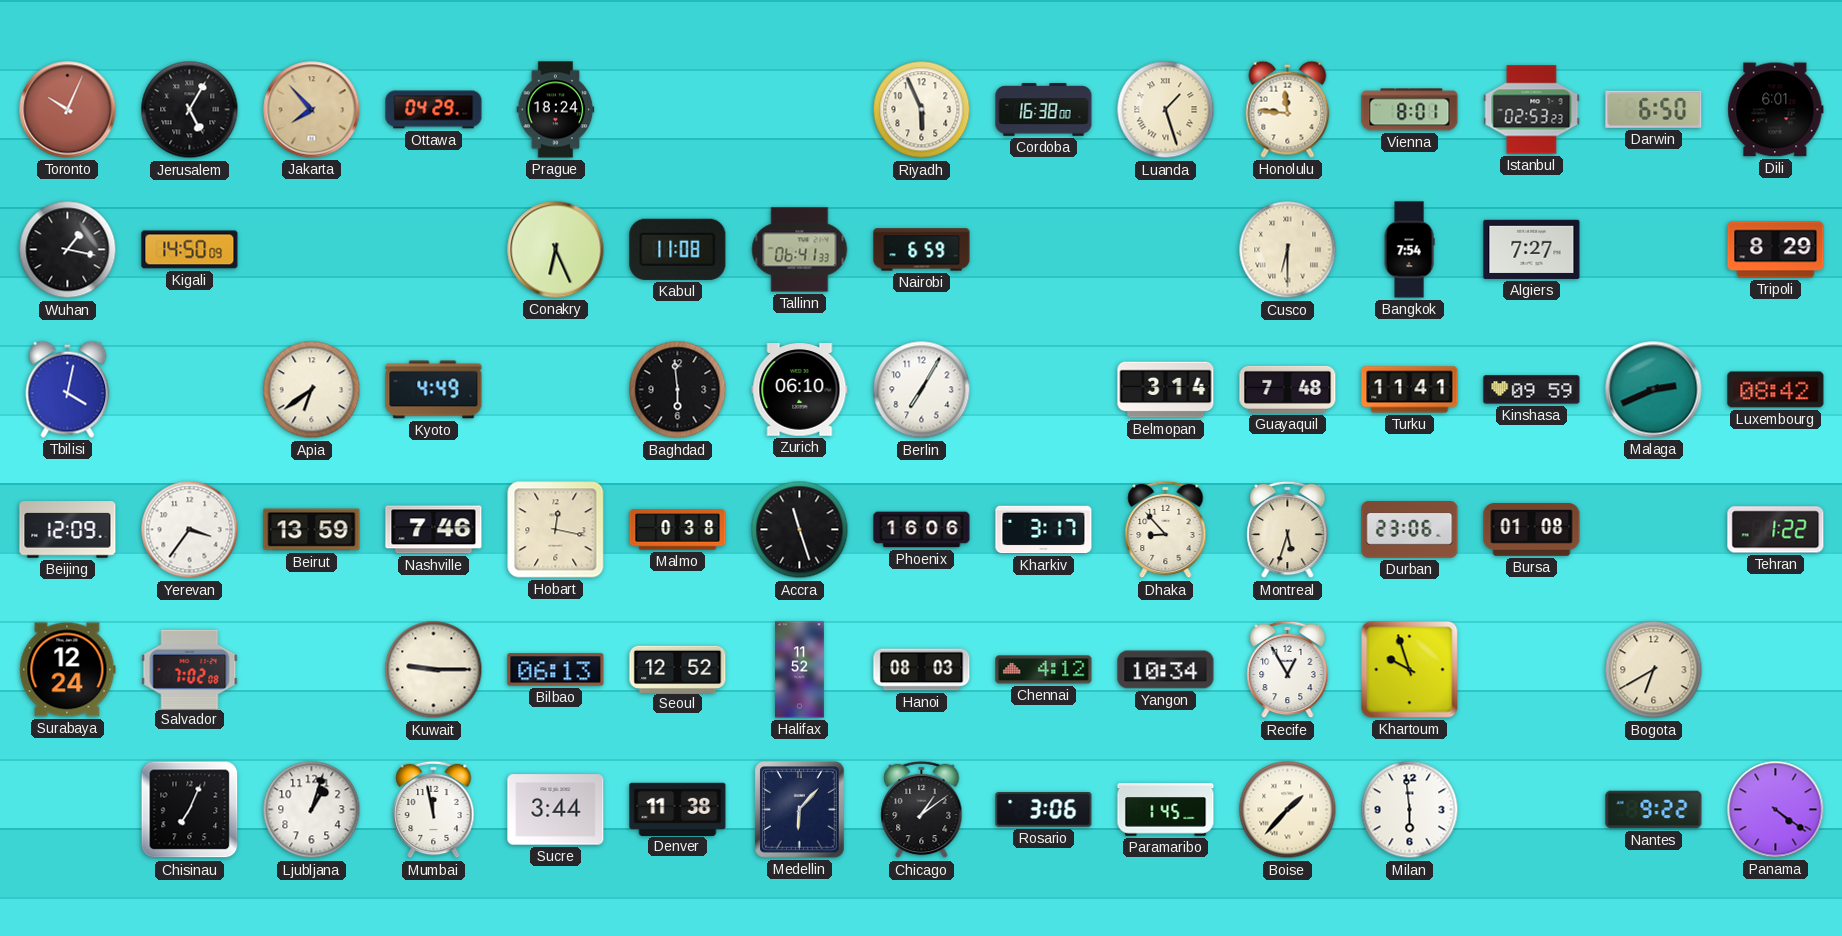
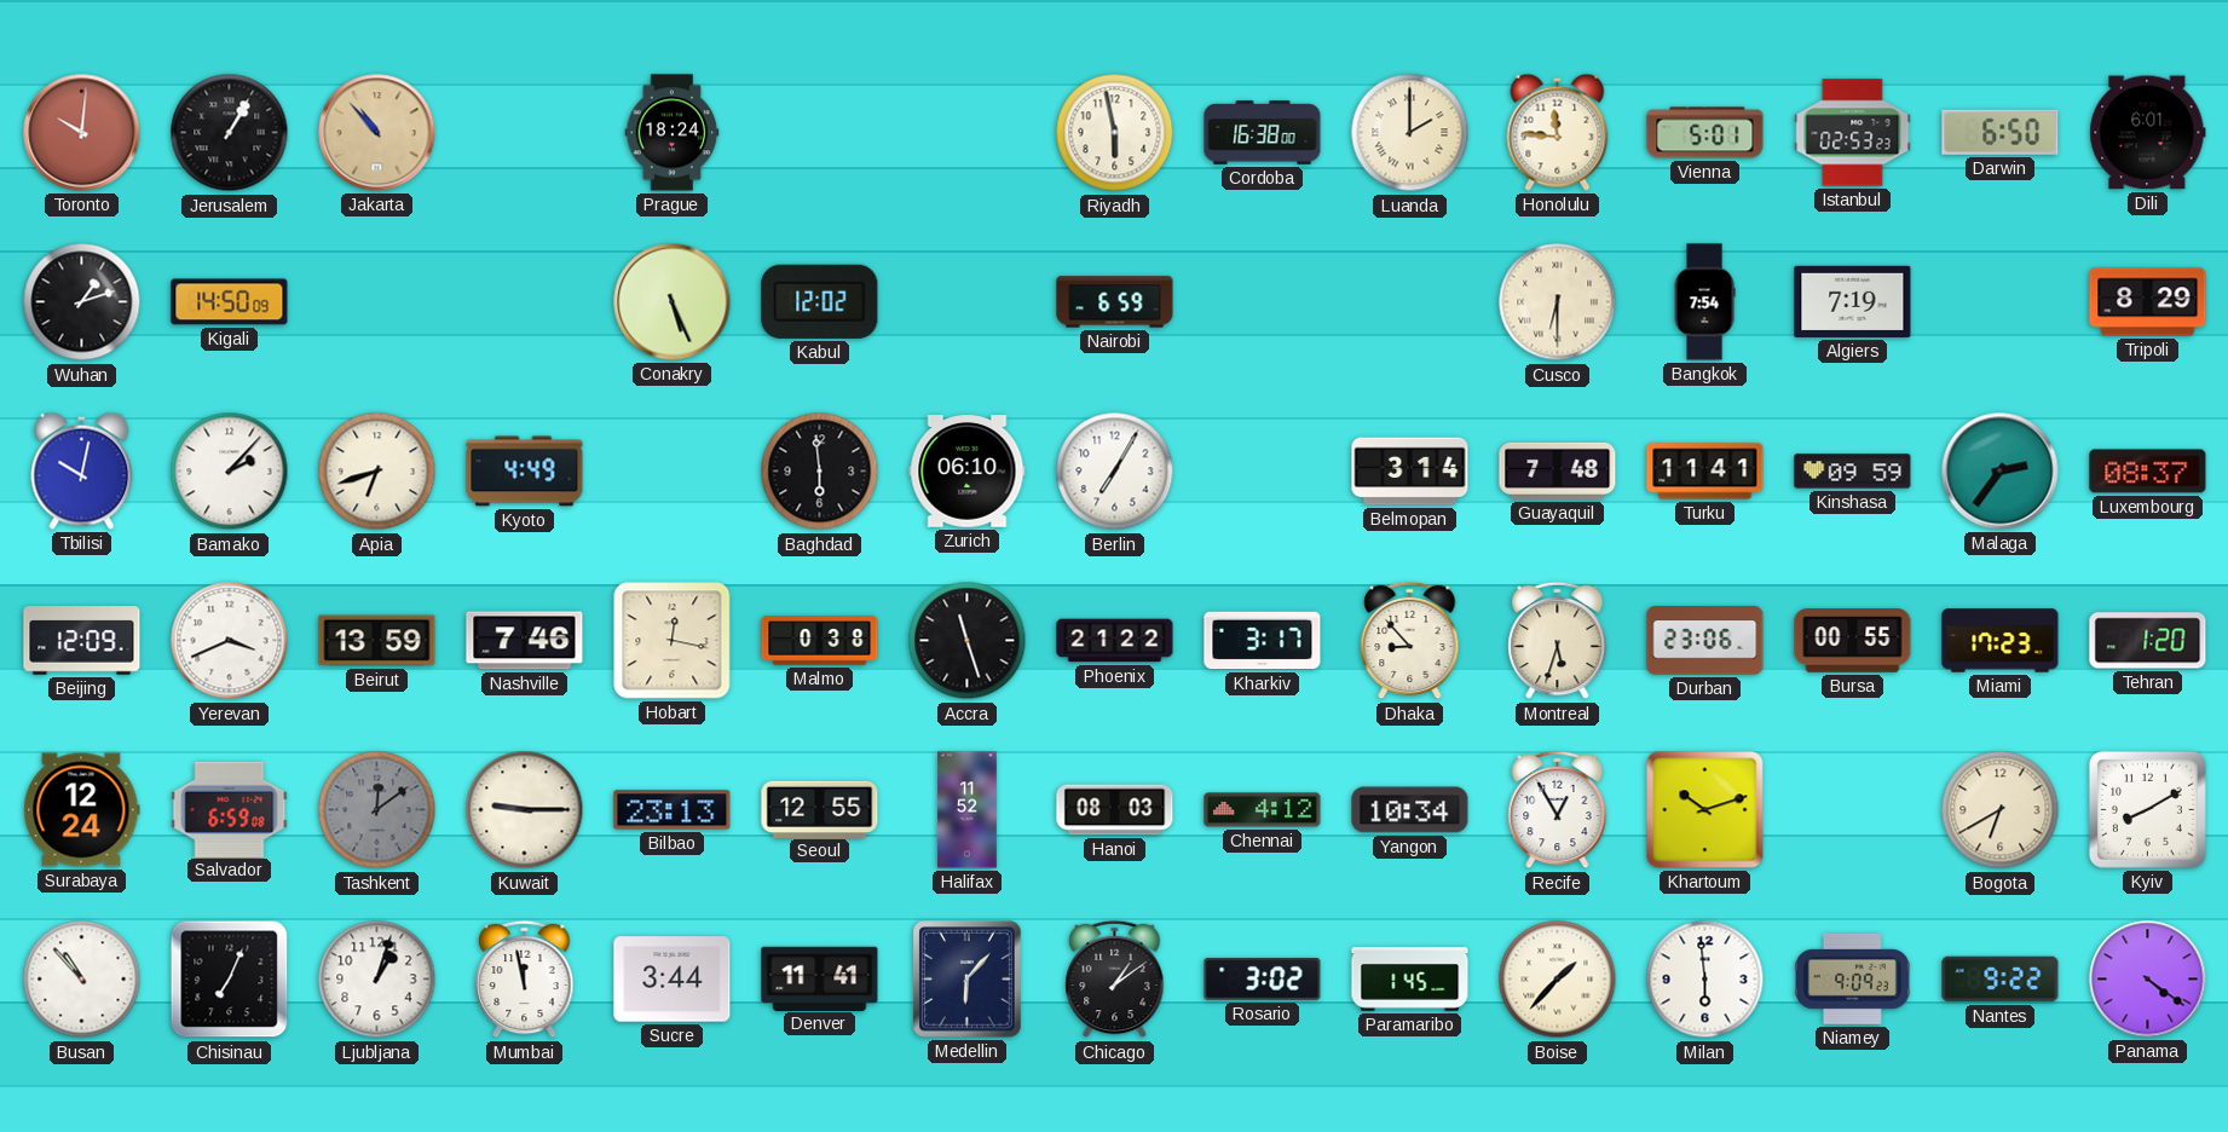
Toronto: 10:04 -> 10:01 (82, 133)
Jerusalem: 5:05 -> 1:05 (230, 133)
Jakarta: 7:53 -> 10:53 (377, 133)
Ottawa: 04:29 -> none (434, 110)
Riyadh: 5:56 -> 5:58 (1115, 133)
Luanda: 1:27 -> 2:00 (1410, 133)
Vienna: 8:01 -> 5:01 (1705, 133)
Wuhan: 1:17 -> 1:12 (82, 302)
Conakry: 6:26 -> 5:26 (673, 302)
Kabul: 11:08 -> 12:02 (820, 301)
Tallinn: 06:41 -> none (800, 250)
Algiers: 7:27 -> 7:19 (1853, 301)
Tbilisi: 4:02 -> 10:02 (82, 470)
Bamako: none -> 2:07 (230, 472)
Apia: 6:39 -> 6:42 (377, 472)
Malaga: 2:41 -> 2:36 (2001, 472)
Luxembourg: 08:42 -> 08:37 (2148, 472)
Yerevan: 3:36 -> 3:41 (230, 641)
Phoenix: 16:06 -> 21:22 (1115, 641)
Bursa: 01:08 -> 00:55 (1853, 641)
Miami: none -> 17:23 (2001, 641)
Tehran: 1:22 -> 1:20 (2148, 641)
Salvador: 7:02 -> 6:59 (230, 809)
Tashkent: none -> 12:09 (377, 810)
Bilbao: 06:13 -> 23:13 (673, 810)
Seoul: 12:52 -> 12:55 (820, 809)
Khartoum: 9:57 -> 10:12 (1705, 810)
Kyiv: none -> 8:10 (2147, 809)
Busan: none -> 10:53 (82, 980)
Denver: 11:38 -> 11:41 (820, 978)
Rosario: 3:06 -> 3:02 (1263, 980)
Niamey: none -> 9:09 (1852, 978)
